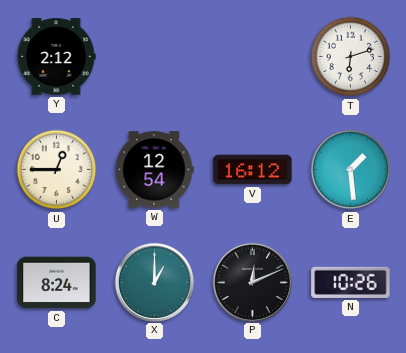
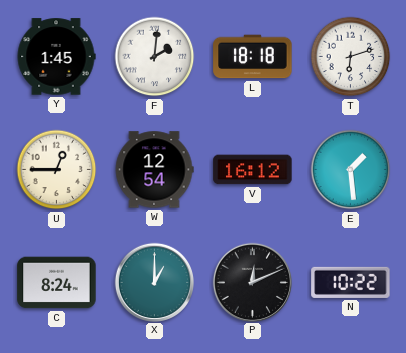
Y: 2:12 -> 1:45 (56, 57)
F: none -> 2:01 (155, 57)
L: none -> 18:18 (253, 57)
N: 10:26 -> 10:22 (351, 282)
